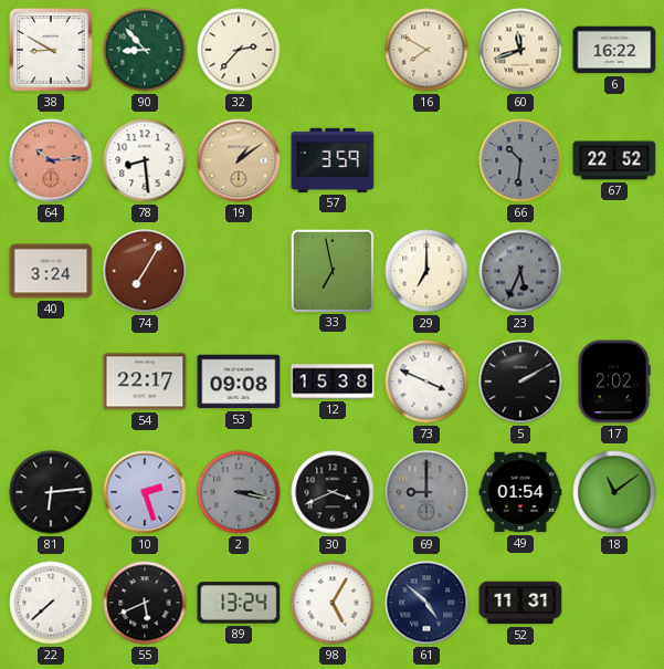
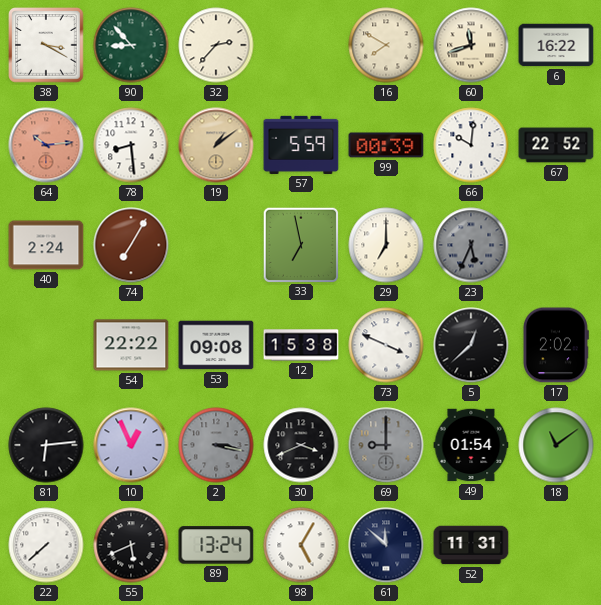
38: 8:50 -> 3:20 (46, 45)
57: 3:59 -> 5:59 (301, 145)
99: none -> 00:39 (386, 145)
66: 10:31 -> 10:01 (471, 145)
66 dial: grey -> white (471, 145)
40: 3:24 -> 2:24 (46, 245)
54: 22:17 -> 22:22 (131, 345)
5: 2:10 -> 12:38 (471, 345)
10: 2:27 -> 12:56 (131, 445)
61: 4:52 -> 11:52 (386, 545)
